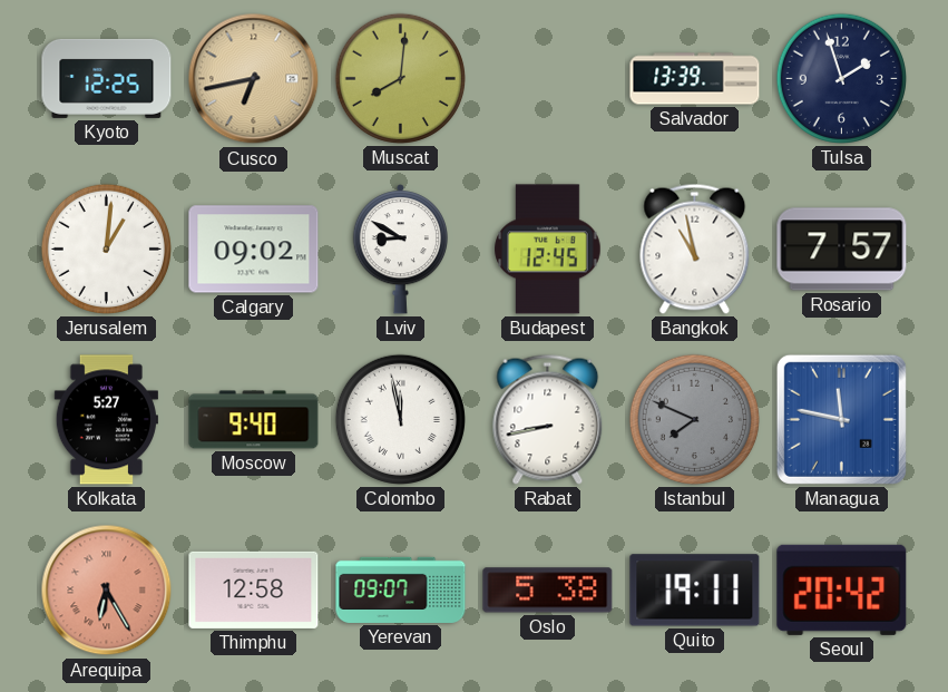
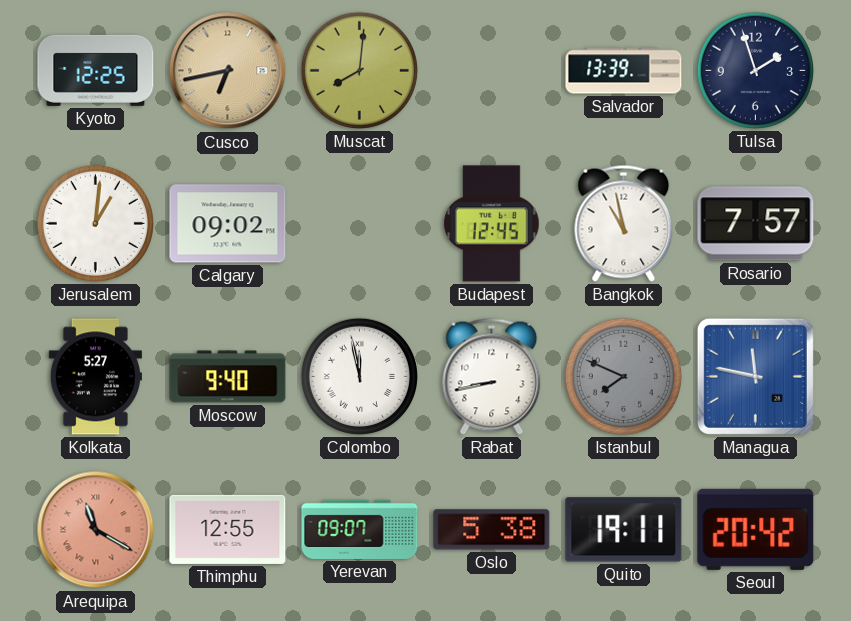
Lviv: 8:50 -> none (401, 250)
Arequipa: 6:25 -> 11:20 (96, 530)
Thimphu: 12:58 -> 12:55 (228, 529)
